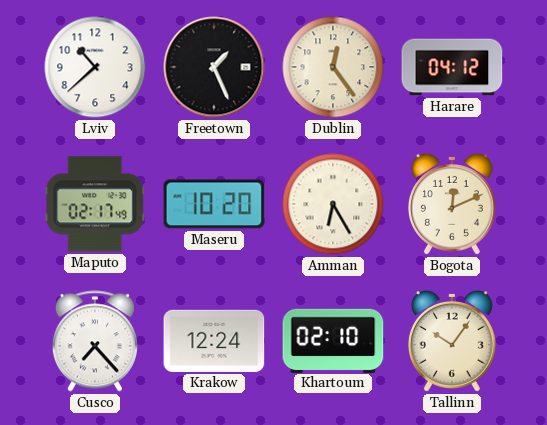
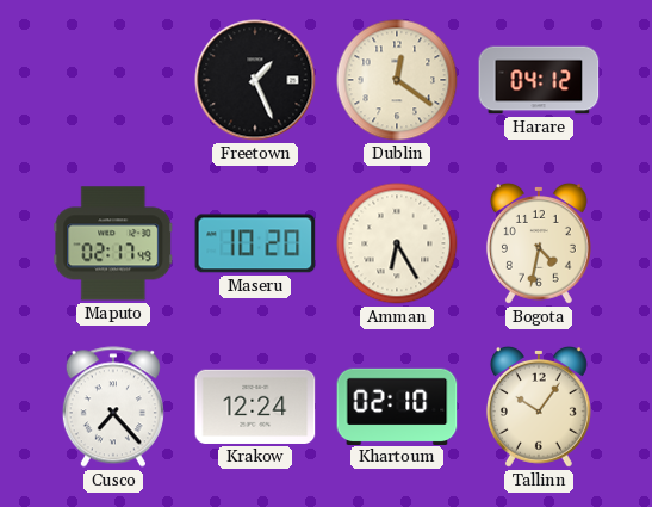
Lviv: 10:38 -> none (95, 67)
Dublin: 12:24 -> 12:21 (397, 80)
Bogota: 12:11 -> 4:32 (539, 243)
